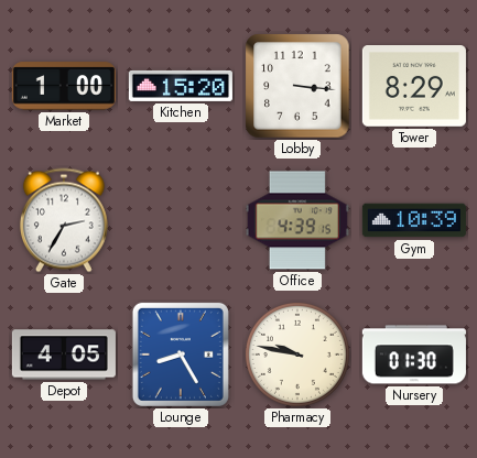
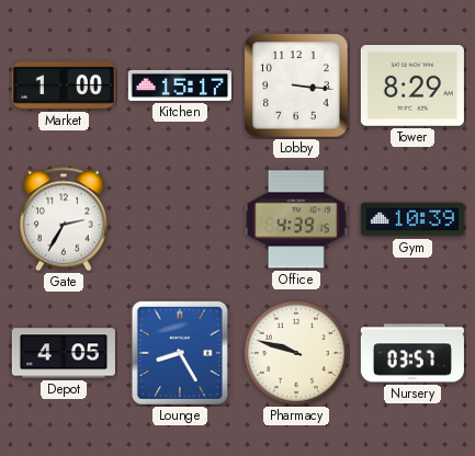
Kitchen: 15:20 -> 15:17 (180, 86)
Pharmacy: 9:47 -> 9:48 (296, 353)
Nursery: 01:30 -> 03:57 (412, 353)
